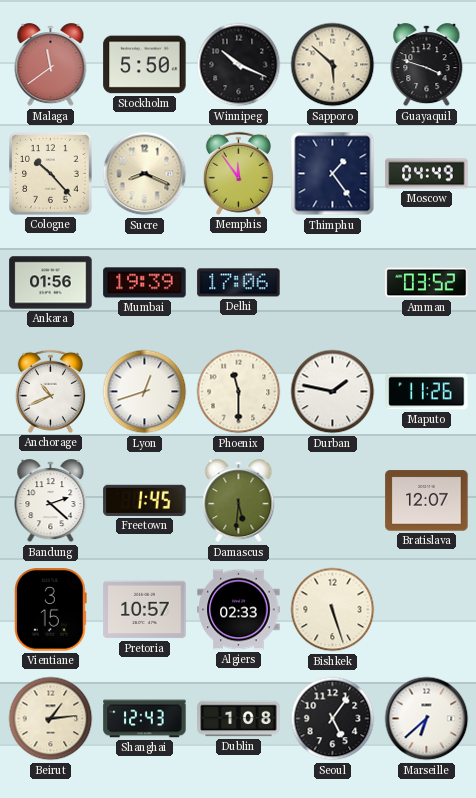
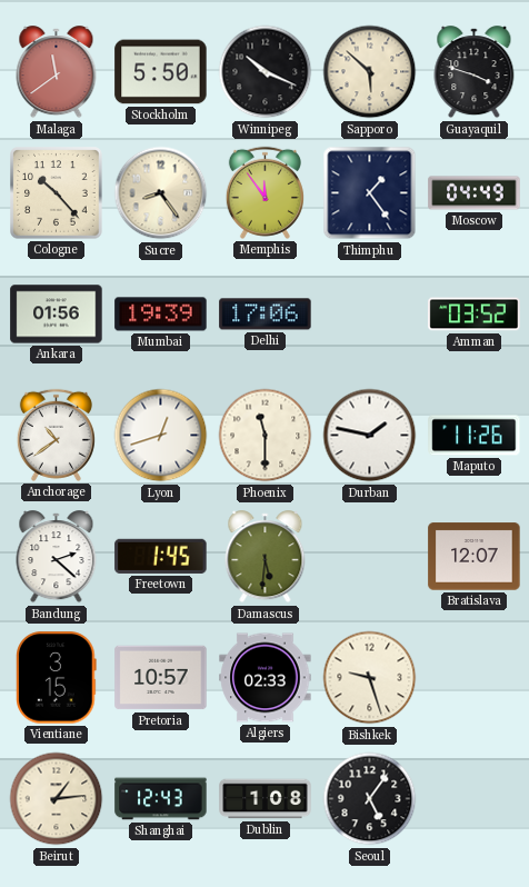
Sucre: 8:19 -> 8:24 (161, 193)
Anchorage: 10:41 -> 10:39 (56, 435)
Bishkek: 5:27 -> 9:27 (370, 678)
Marseille: 6:38 -> none (427, 719)
